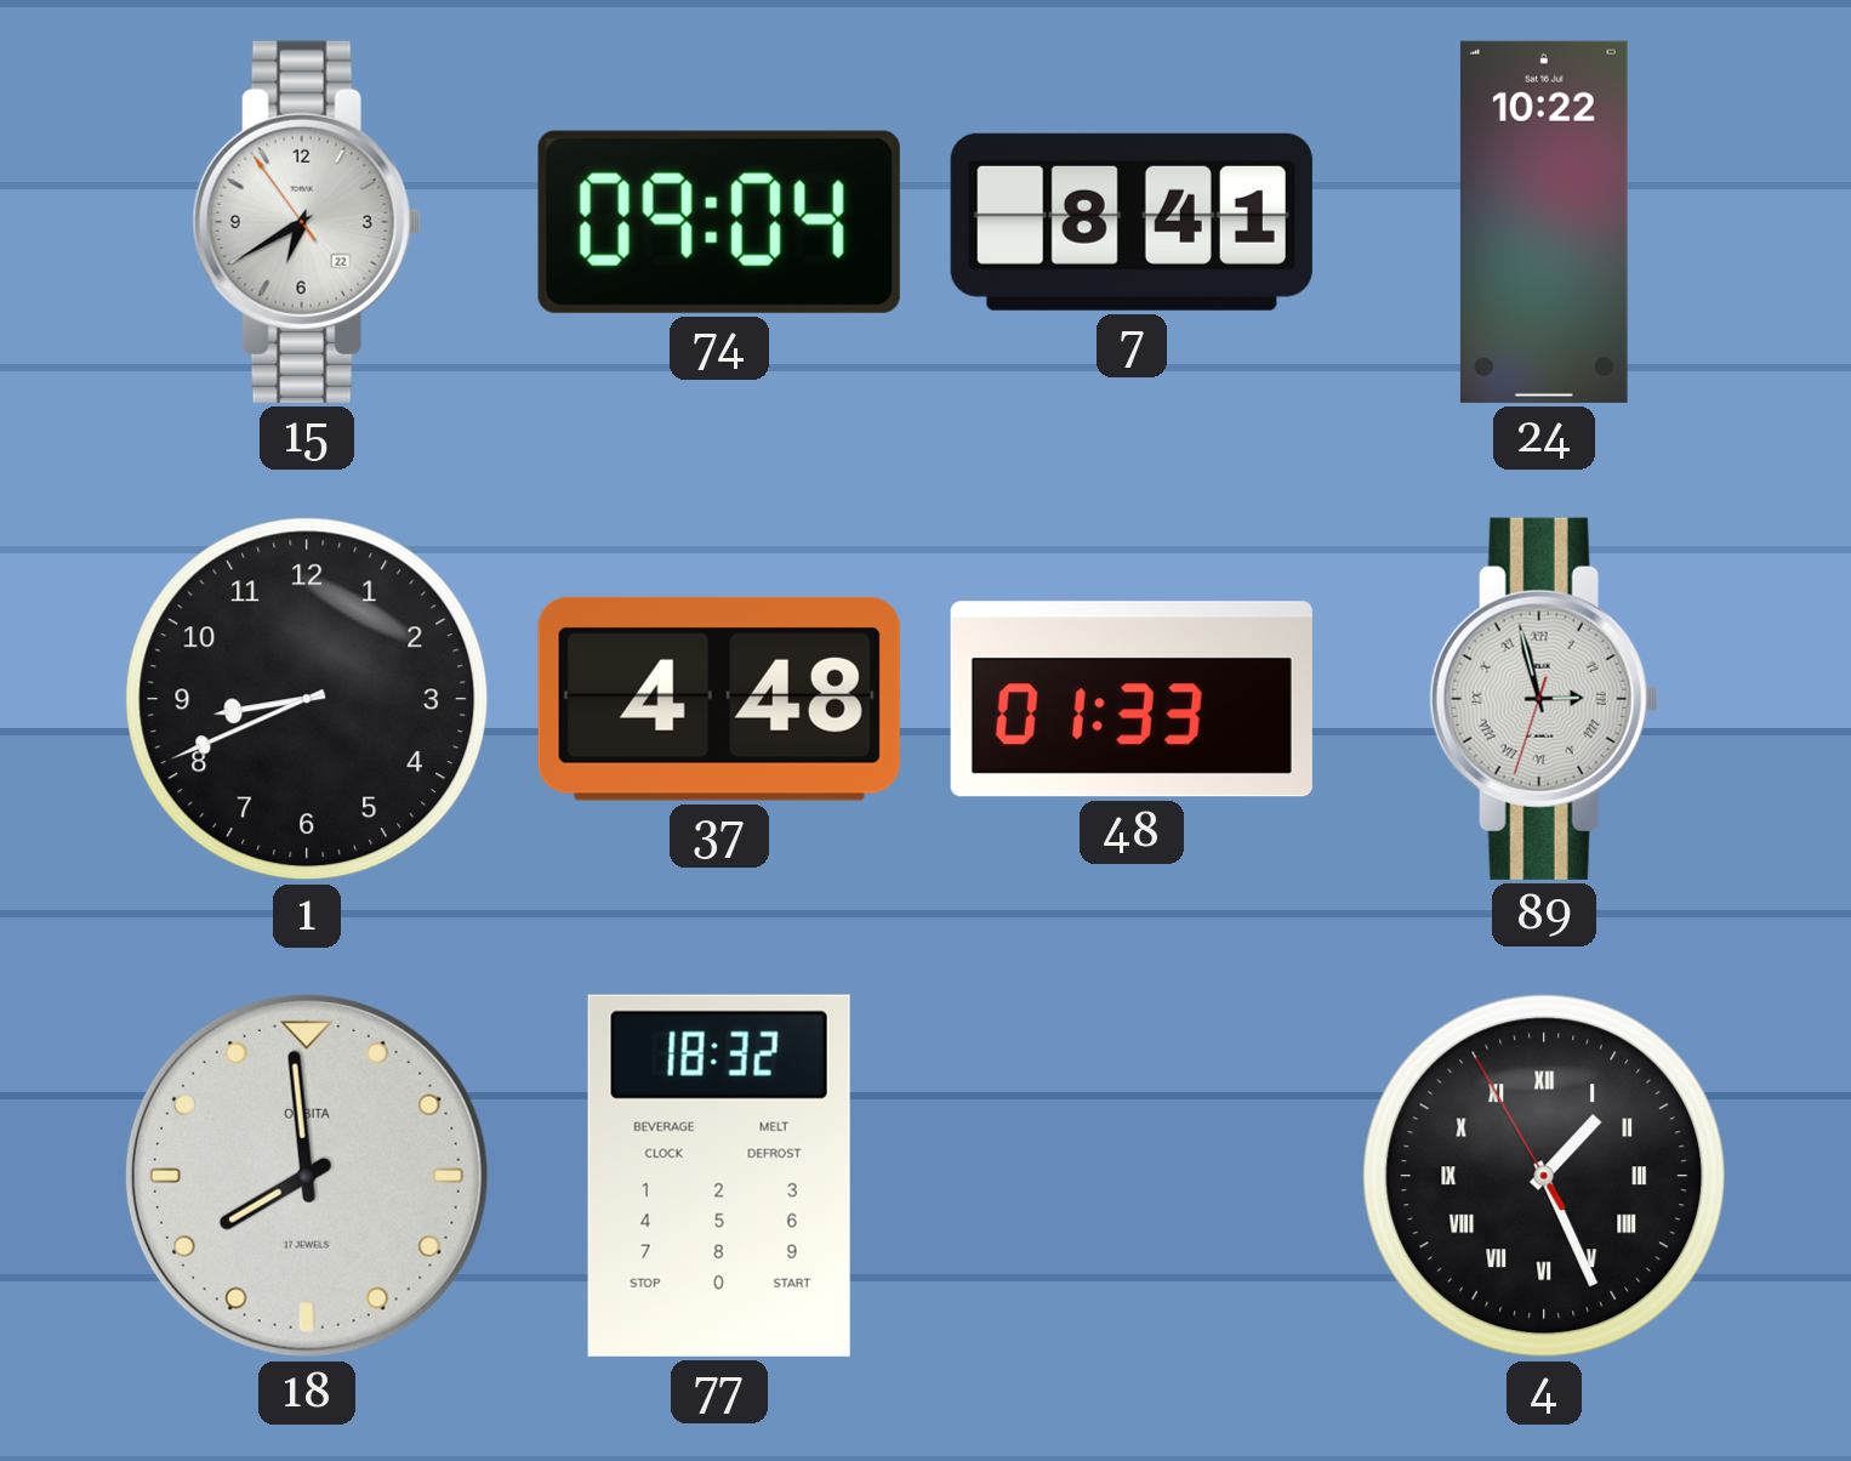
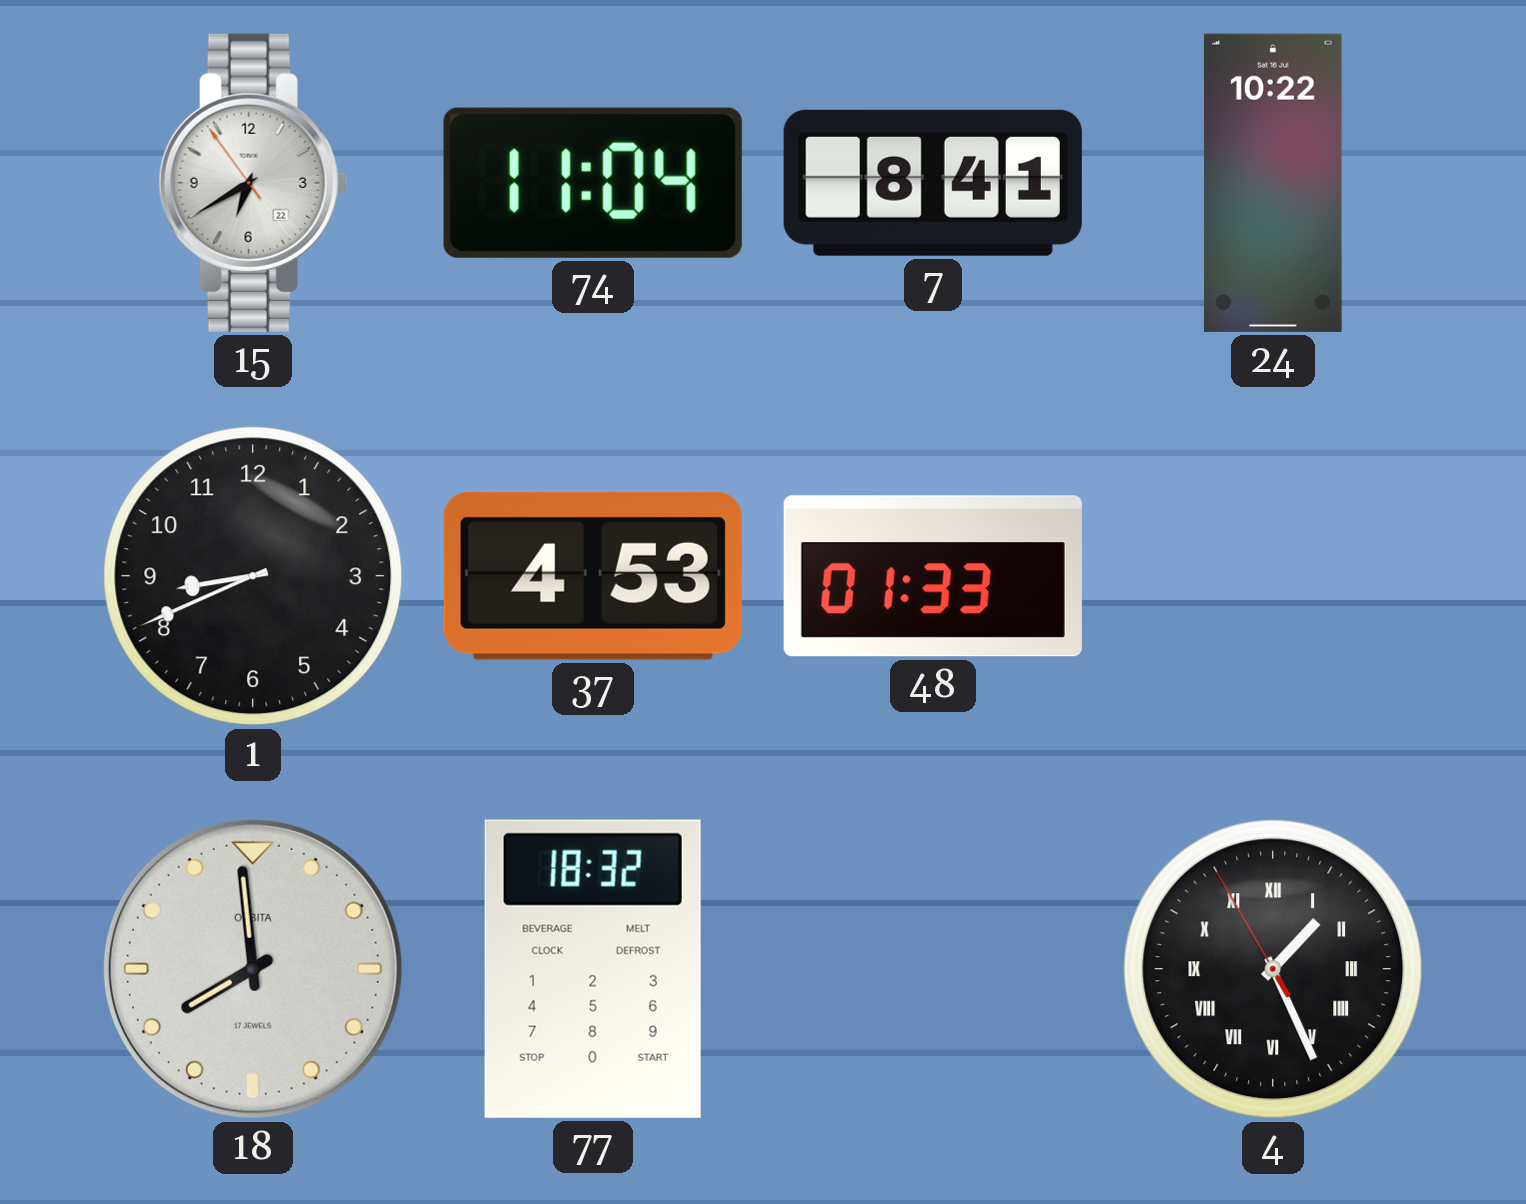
74: 09:04 -> 11:04 (593, 183)
37: 4:48 -> 4:53 (593, 576)
89: 2:57 -> none (1544, 699)
